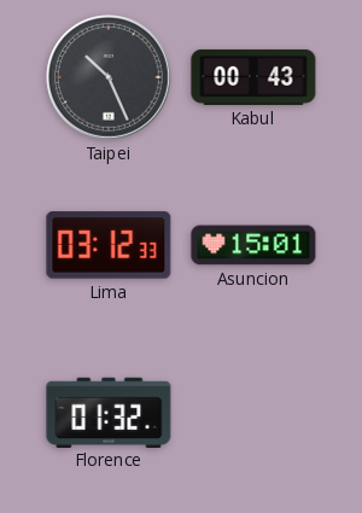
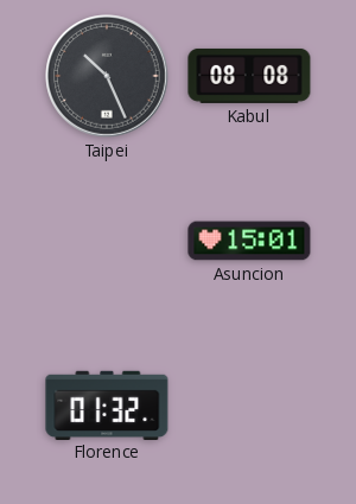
Kabul: 00:43 -> 08:08 (249, 76)
Lima: 03:12 -> none (109, 245)
